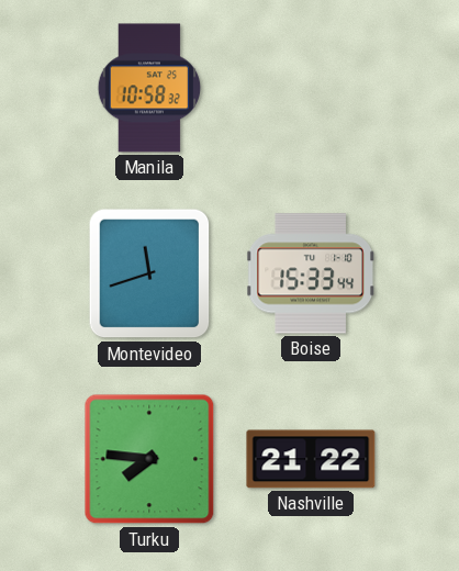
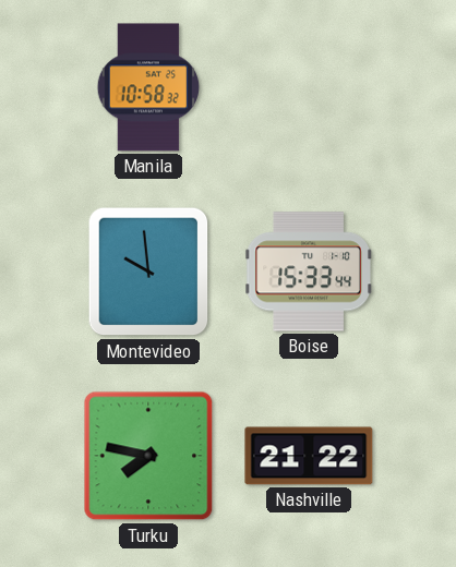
Montevideo: 11:42 -> 9:59 (148, 272)
Turku: 7:46 -> 7:47 (148, 456)
